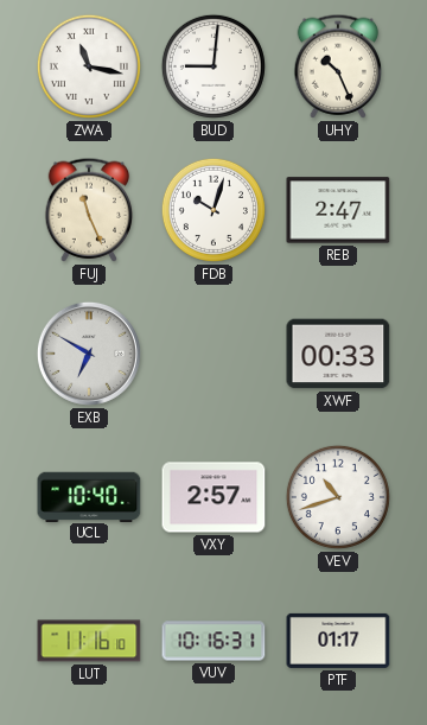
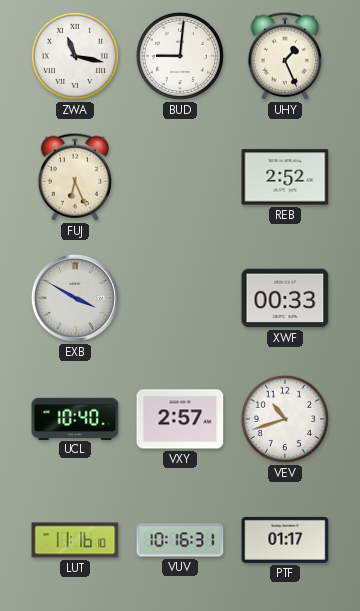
UHY: 10:26 -> 1:26 (285, 56)
FUJ: 11:26 -> 6:26 (75, 177)
FDB: 10:03 -> none (213, 210)
REB: 2:47 -> 2:52 (285, 177)
EXB: 6:50 -> 3:50 (75, 298)
